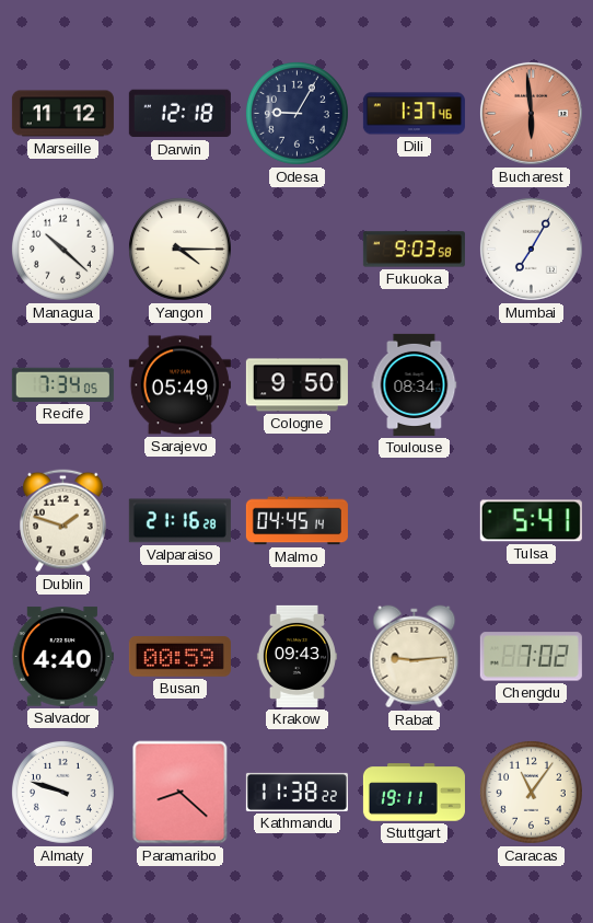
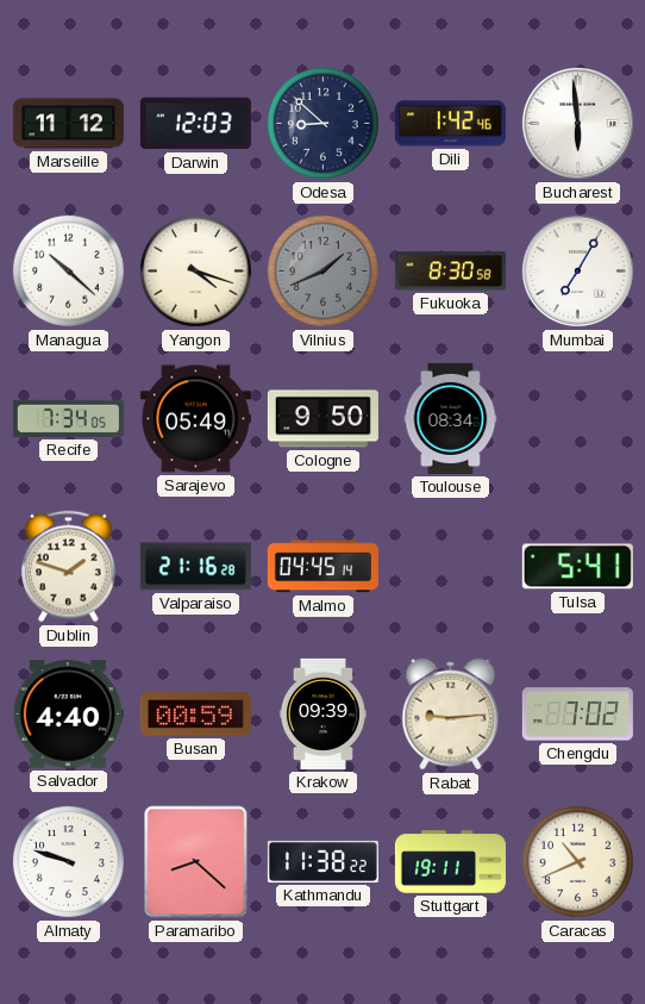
Darwin: 12:18 -> 12:03 (195, 124)
Odesa: 9:05 -> 8:52 (322, 123)
Dili: 1:37 -> 1:42 (450, 124)
Bucharest dial: salmon -> white (577, 123)
Yangon: 4:15 -> 4:18 (195, 270)
Vilnius: none -> 1:41 (322, 270)
Fukuoka: 9:03 -> 8:30 (450, 272)
Krakow: 09:43 -> 09:39 (322, 713)
Caracas: 11:06 -> 10:41 (577, 861)
